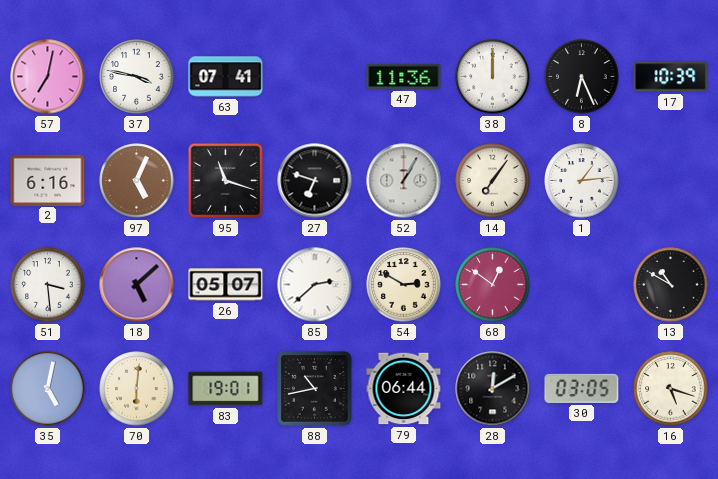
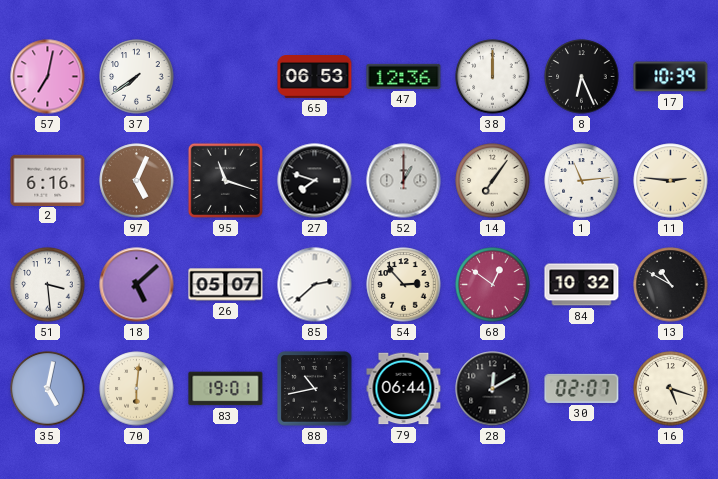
37: 3:47 -> 7:39 (137, 77)
63: 07:41 -> none (226, 77)
65: none -> 06:53 (315, 77)
47: 11:36 -> 12:36 (404, 76)
27: 6:48 -> 7:48 (315, 181)
52: 1:05 -> 1:00 (404, 181)
1: 1:14 -> 11:14 (582, 181)
11: none -> 2:46 (671, 181)
54: 2:50 -> 2:53 (404, 285)
84: none -> 10:32 (582, 285)
30: 03:05 -> 02:07 (582, 388)
